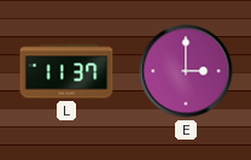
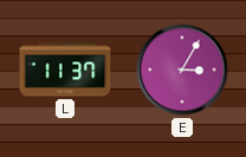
E: 3:00 -> 3:05 (182, 70)
